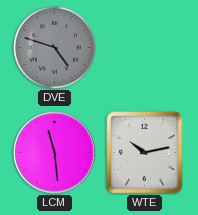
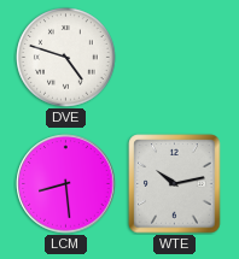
DVE dial: grey -> white (66, 58)
LCM: 11:29 -> 8:29 (66, 184)
